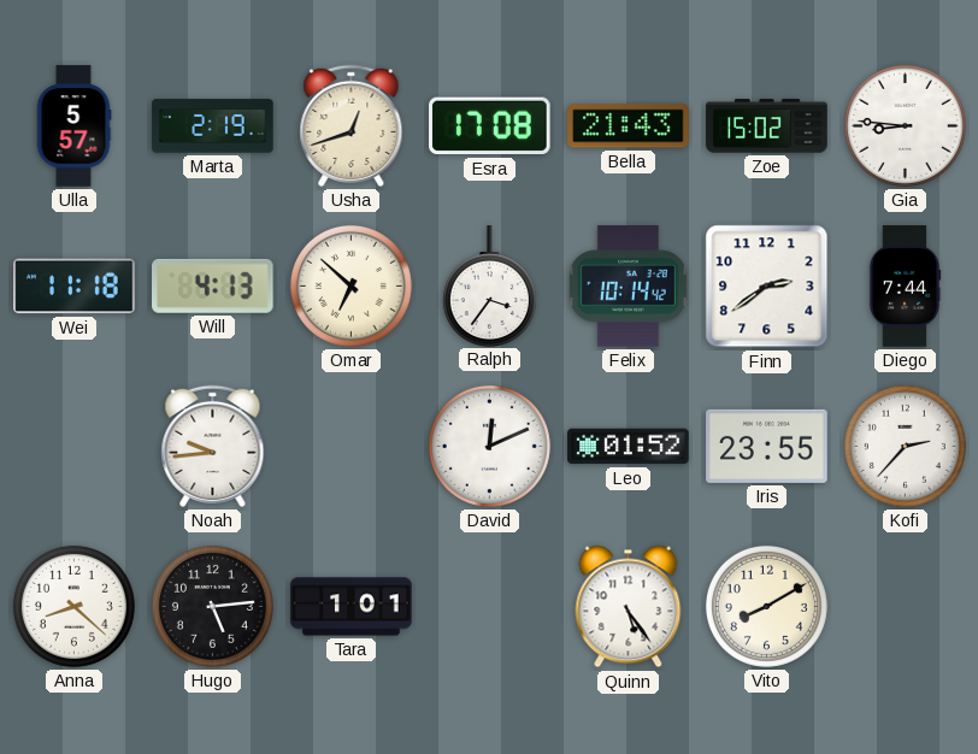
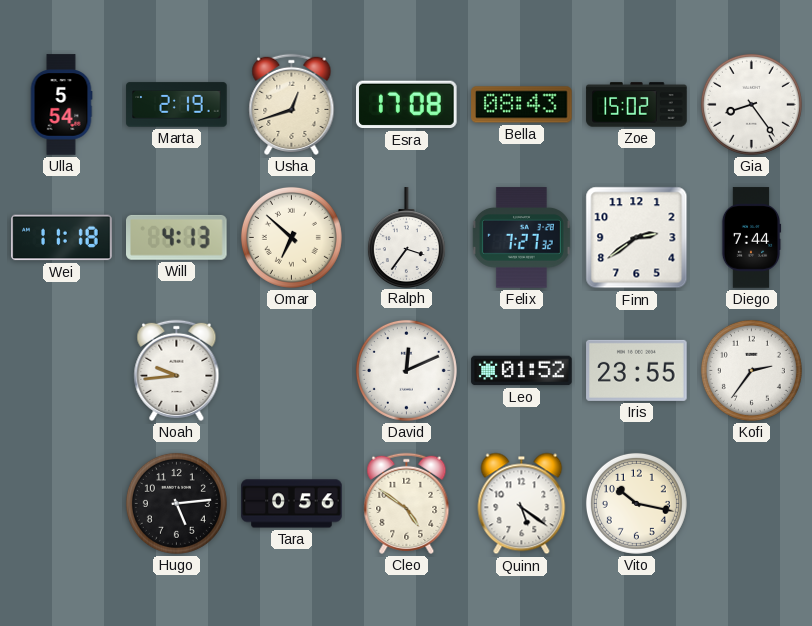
Ulla: 5:57 -> 5:54 (61, 105)
Bella: 21:43 -> 08:43 (522, 105)
Gia: 8:46 -> 8:24 (751, 104)
Felix: 10:14 -> 7:27 (521, 238)
Kofi: 2:37 -> 2:36 (751, 370)
Anna: 8:22 -> none (73, 606)
Tara: 1:01 -> 0:56 (292, 504)
Cleo: none -> 4:51 (407, 503)
Quinn: 5:24 -> 5:21 (522, 504)
Vito: 8:10 -> 10:17 (636, 503)
